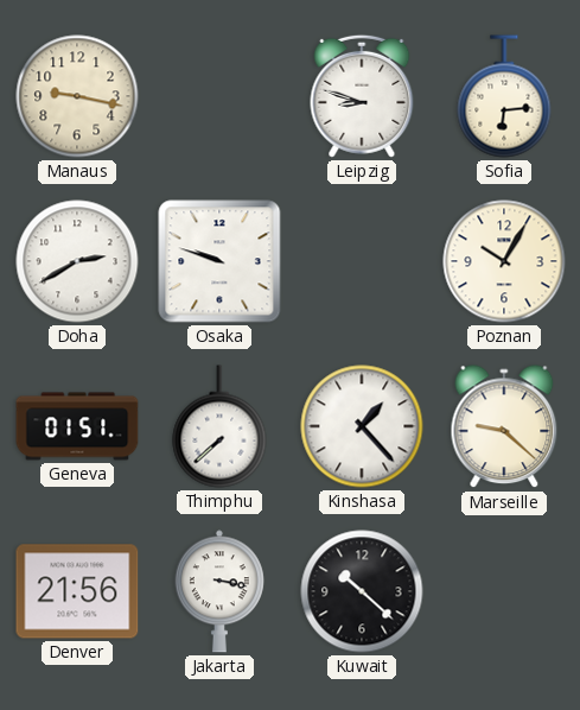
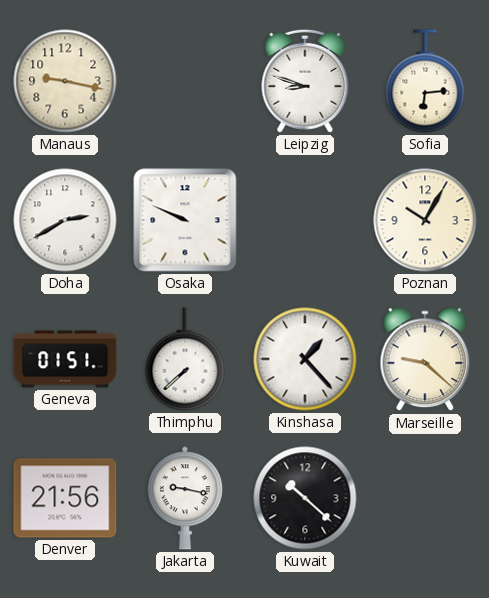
Osaka: 9:48 -> 9:49 (185, 220)
Jakarta: 3:17 -> 9:17 (185, 498)
